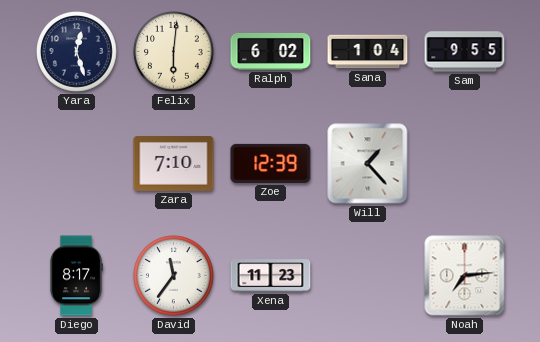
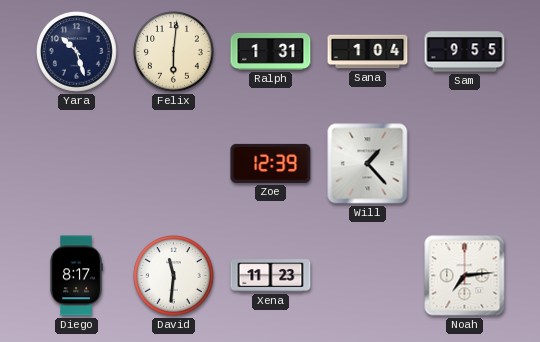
Yara: 12:27 -> 10:27 (77, 52)
Ralph: 6:02 -> 1:31 (271, 51)
Zara: 7:10 -> none (174, 164)
David: 11:36 -> 11:31 (174, 276)
